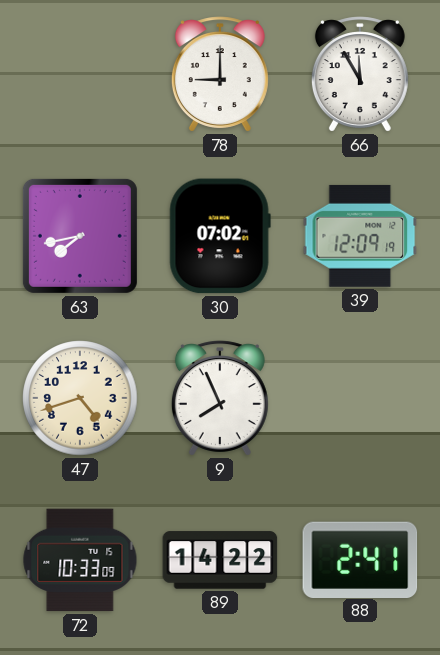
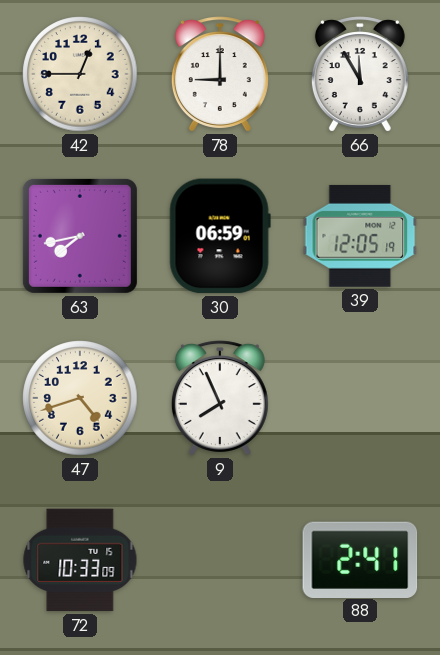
42: none -> 12:45 (80, 74)
30: 07:02 -> 06:59 (220, 236)
39: 12:09 -> 12:05 (360, 236)
89: 14:22 -> none (220, 560)
